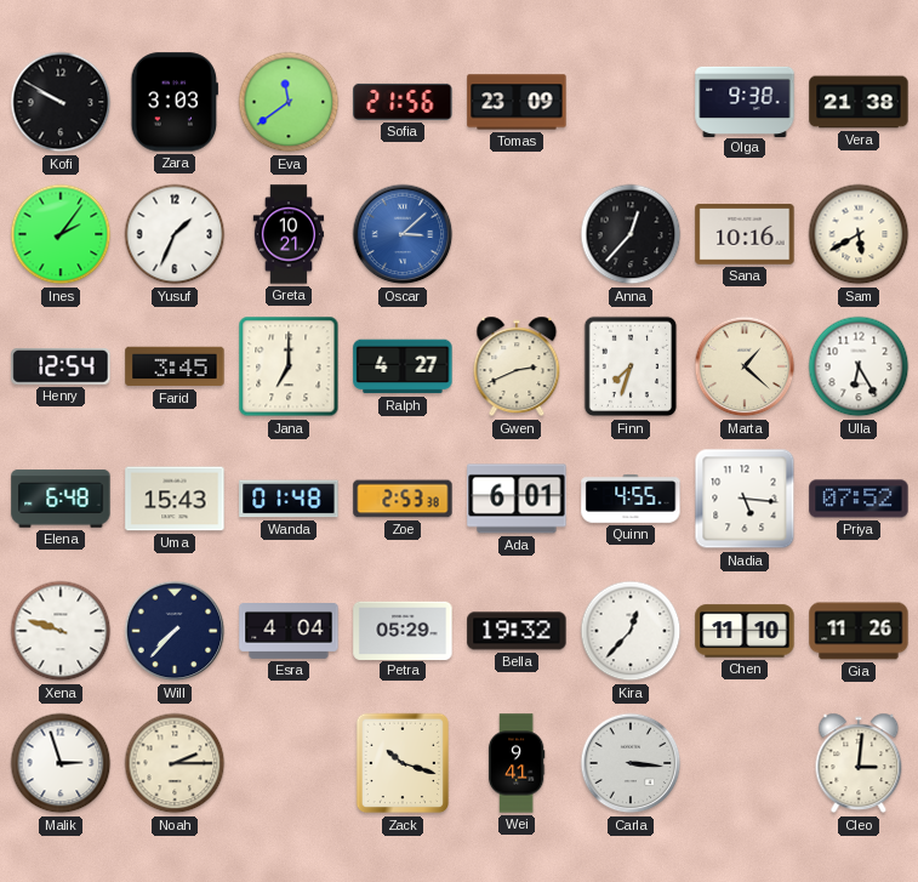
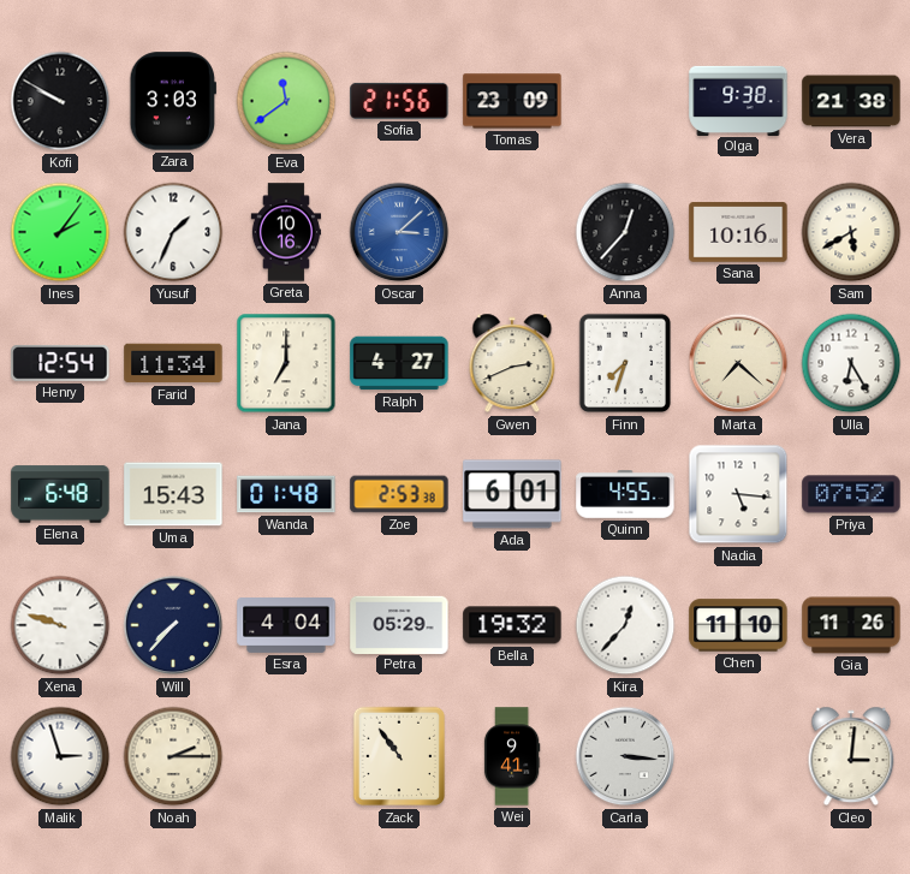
Greta: 10:21 -> 10:16 (286, 232)
Farid: 3:45 -> 11:34 (173, 363)
Marta: 1:22 -> 7:22 (738, 363)
Zack: 10:18 -> 10:54 (399, 756)
